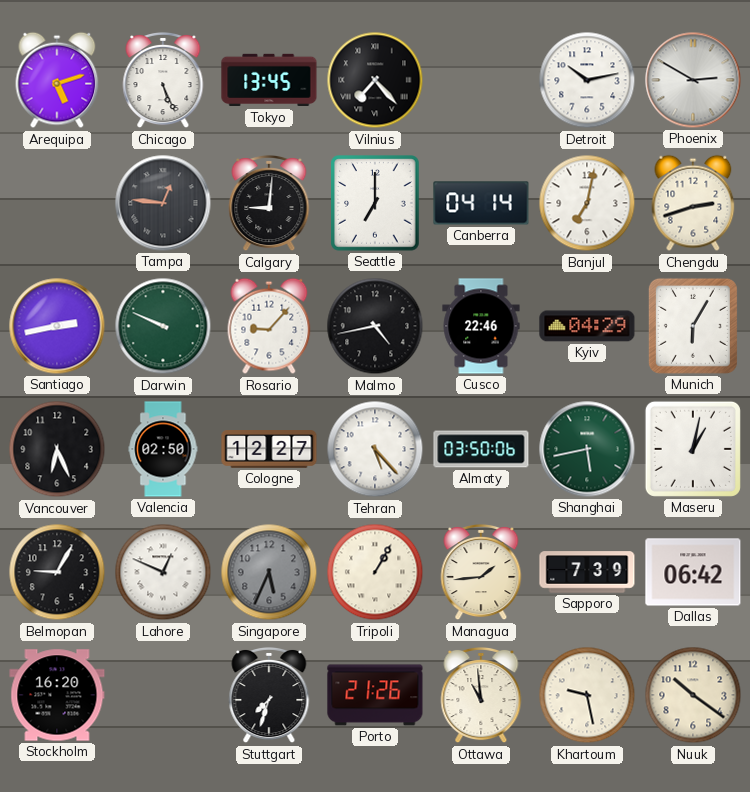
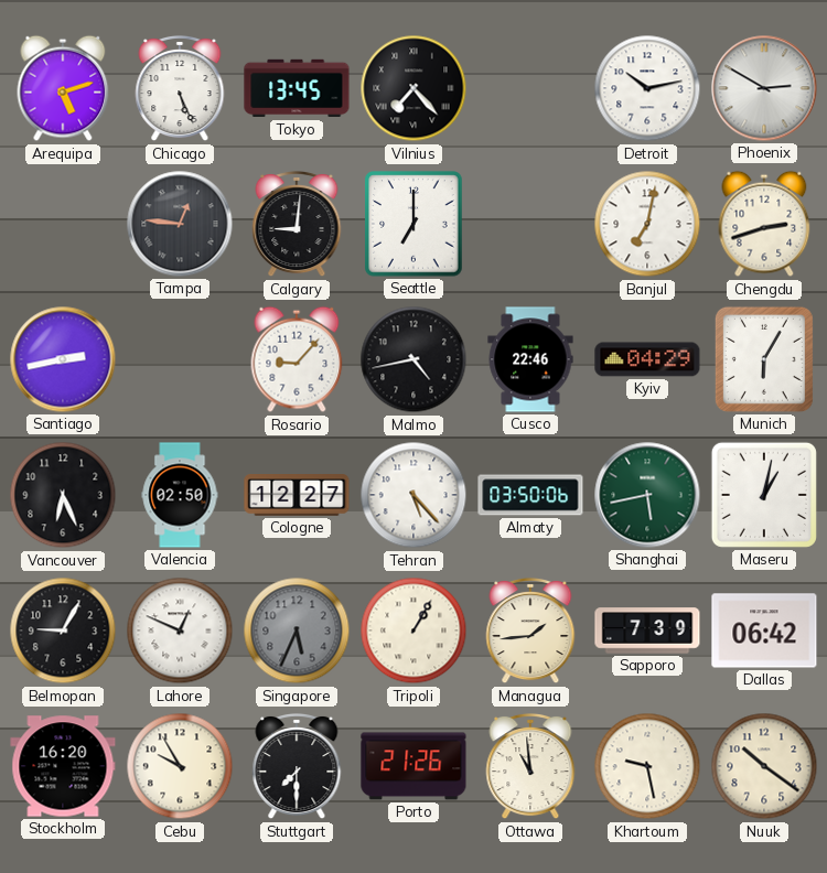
Canberra: 04:14 -> none (481, 203)
Darwin: 9:49 -> none (163, 326)
Cebu: none -> 9:55 (180, 766)
Stuttgart: 7:33 -> 7:30 (297, 766)
